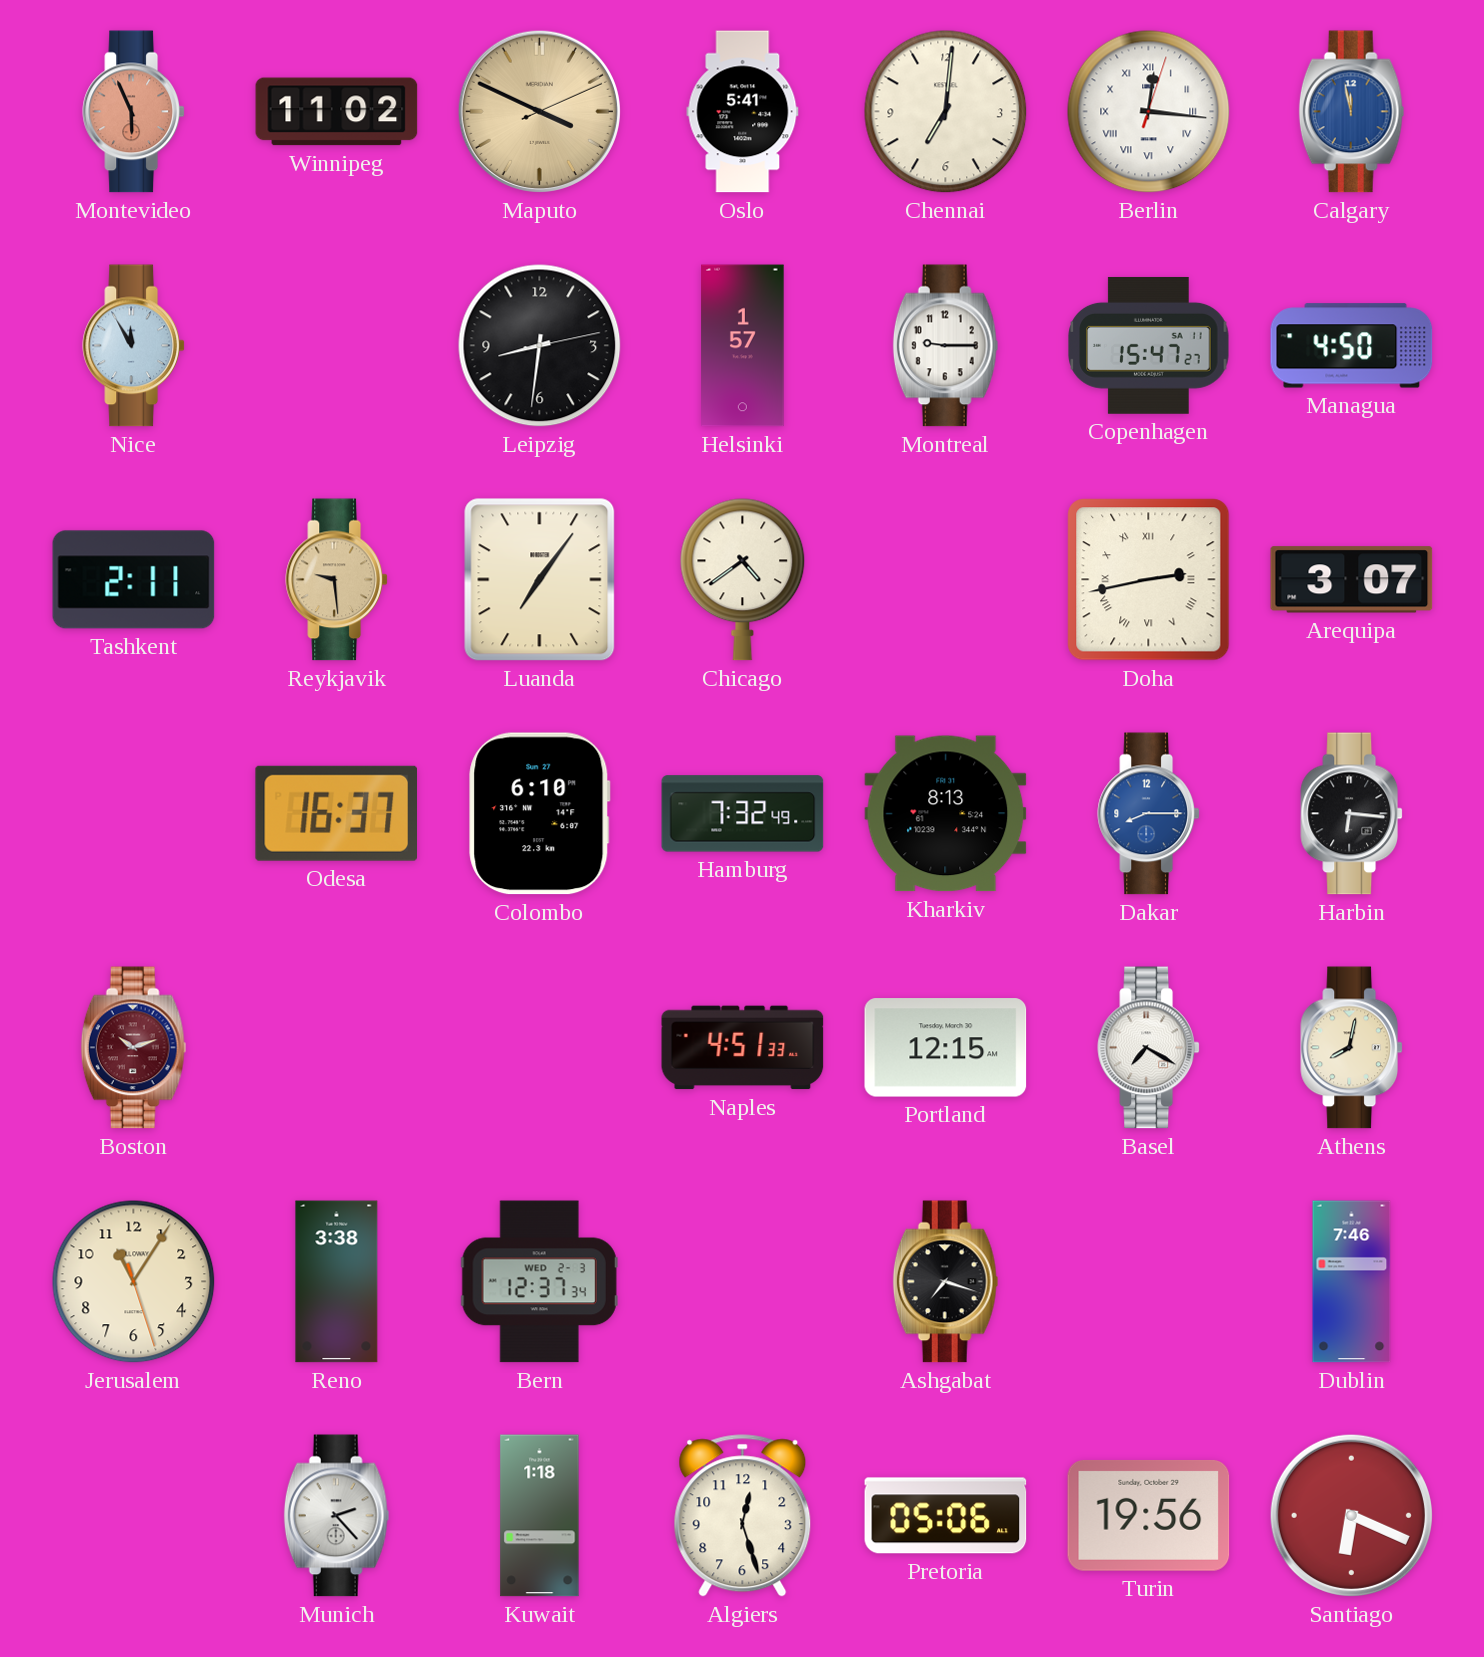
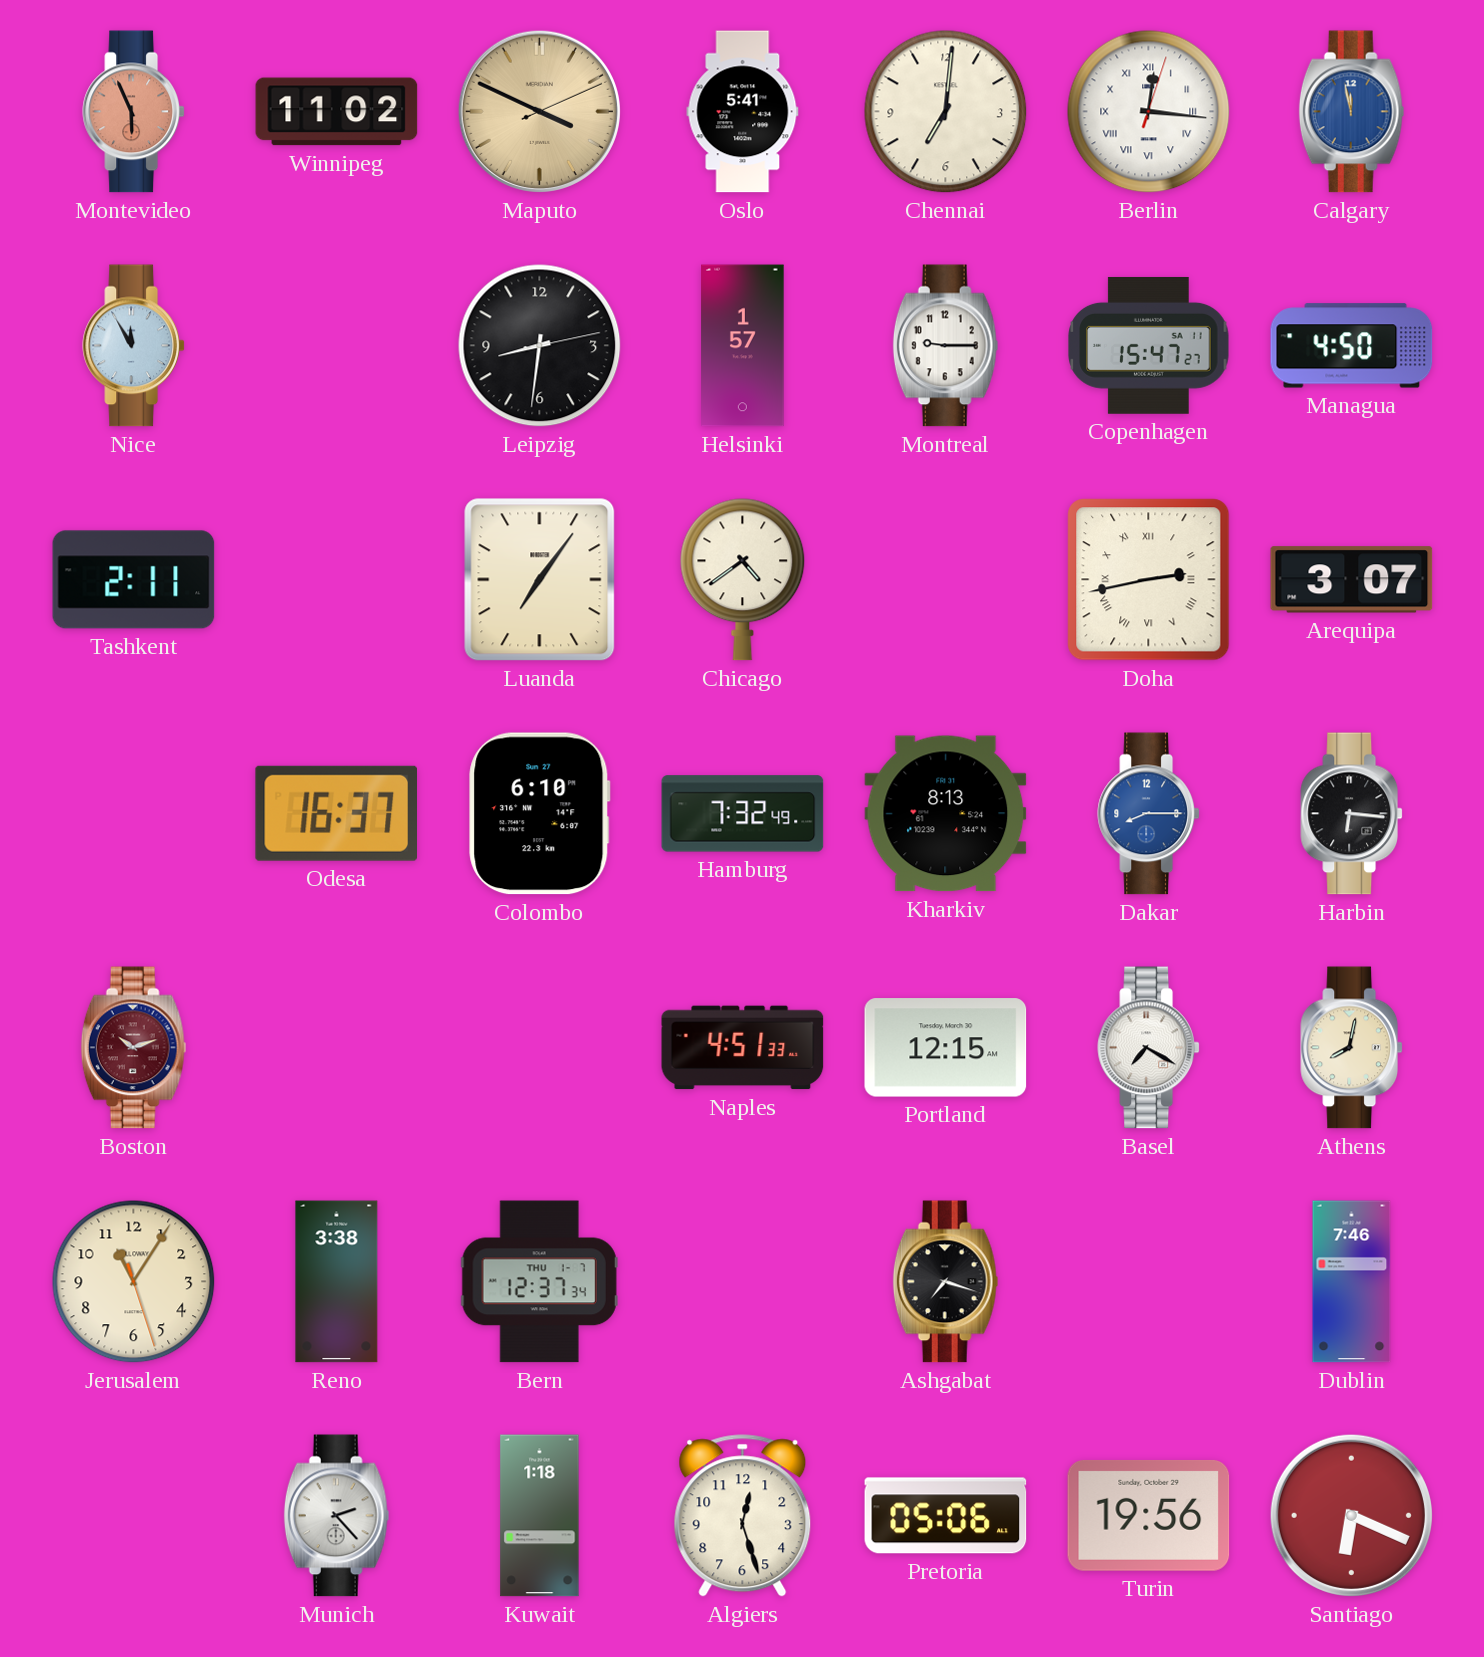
Reykjavik: 9:29 -> none (336, 580)
Bern date: WED 2-3 -> THU 1-7 (539, 1282)
